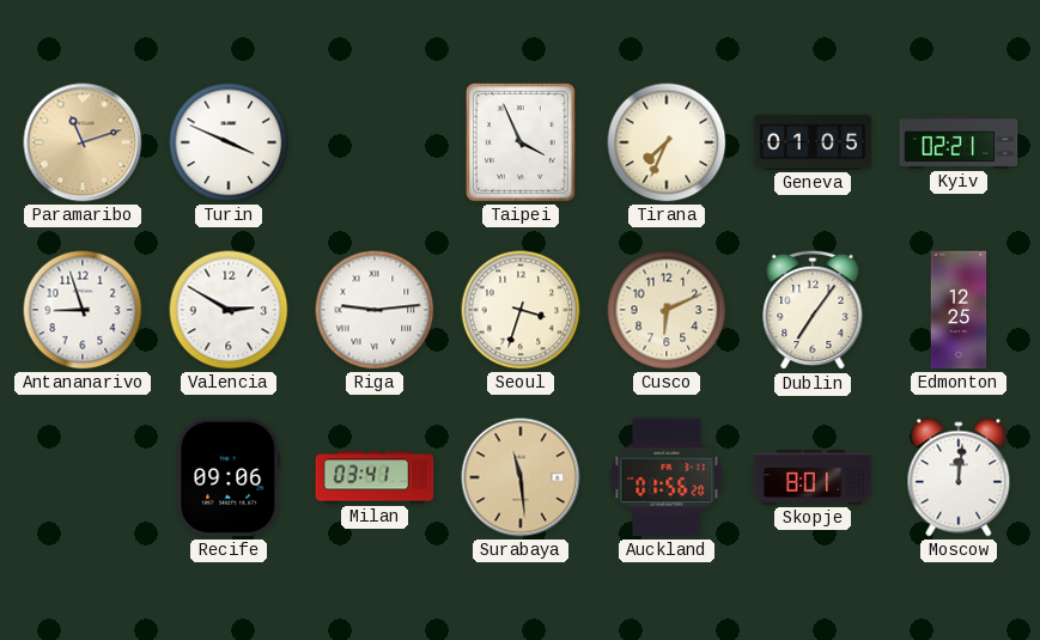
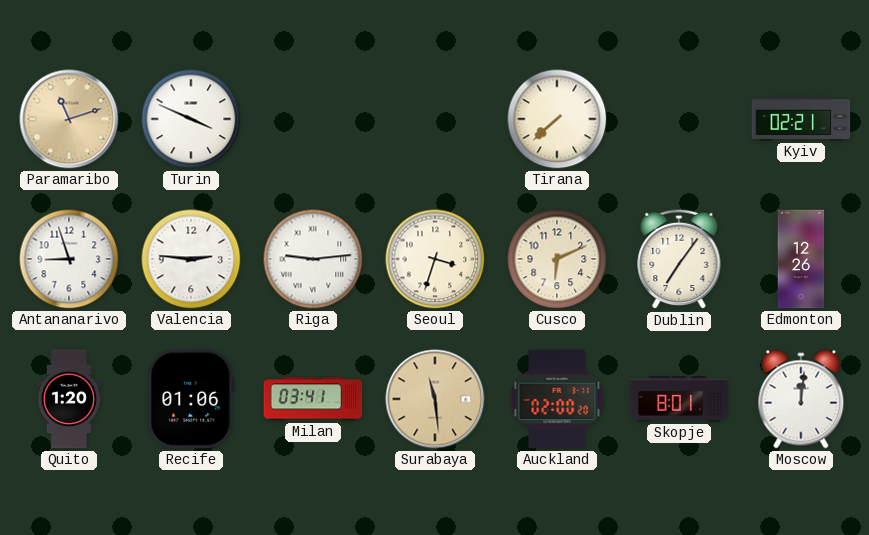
Taipei: 3:56 -> none (521, 144)
Tirana: 7:34 -> 7:38 (557, 119)
Geneva: 01:05 -> none (813, 142)
Valencia: 2:50 -> 2:46 (191, 259)
Edmonton: 12:25 -> 12:26 (801, 259)
Quito: none -> 1:20 (69, 399)
Recife: 09:06 -> 01:06 (191, 399)
Auckland: 01:56 -> 02:00 (557, 399)
